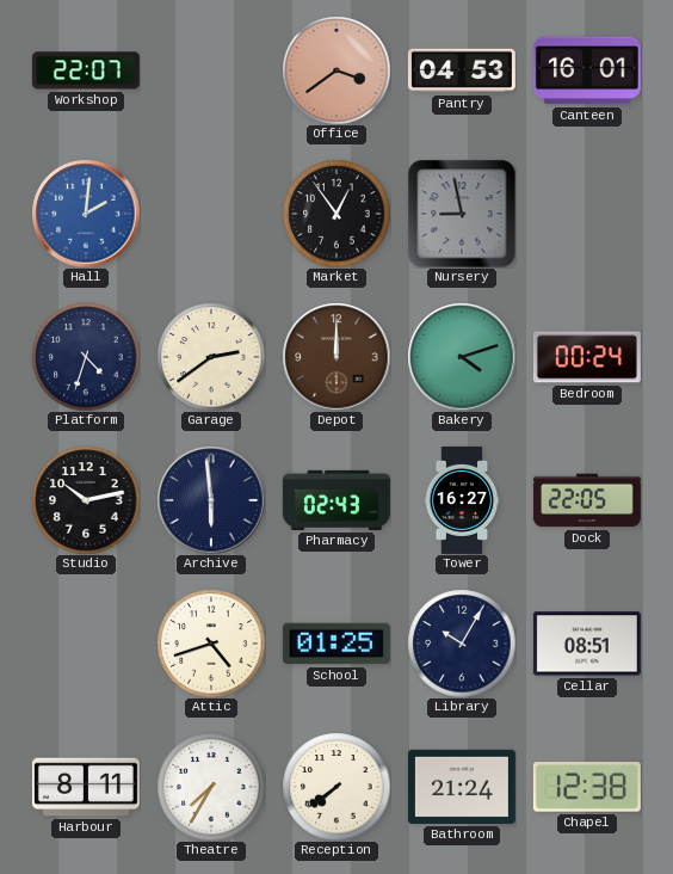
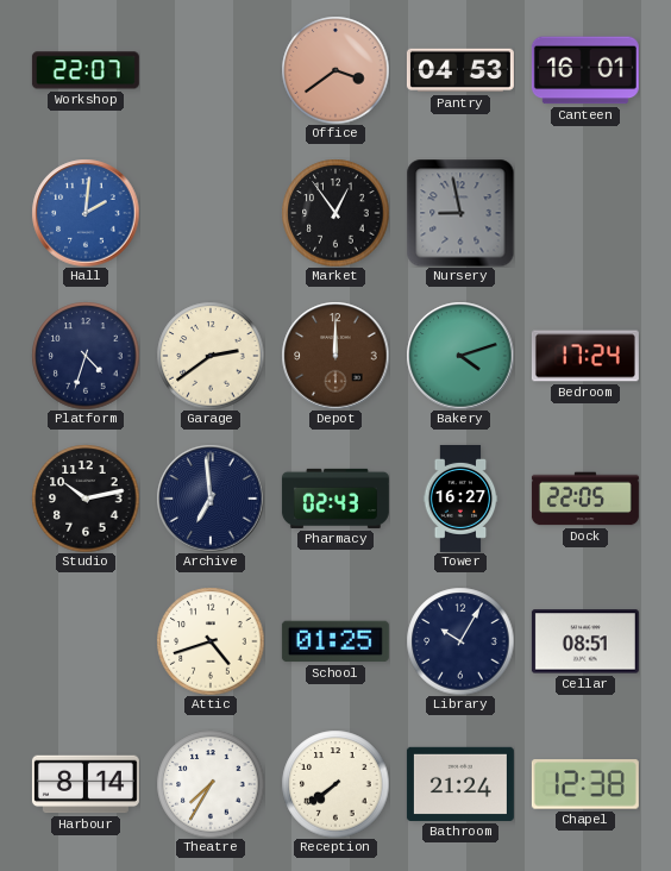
Bedroom: 00:24 -> 17:24 (585, 356)
Archive: 5:59 -> 6:59 (211, 499)
Harbour: 8:11 -> 8:14 (86, 784)
